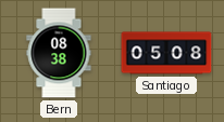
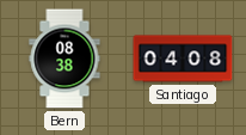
Santiago: 05:08 -> 04:08 (183, 59)
